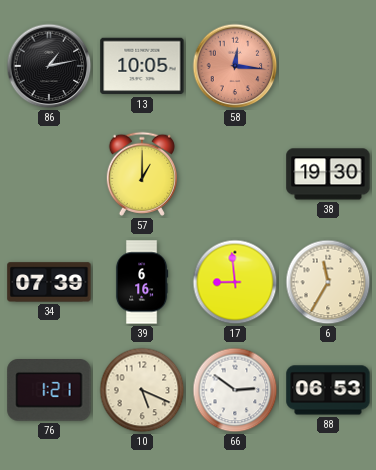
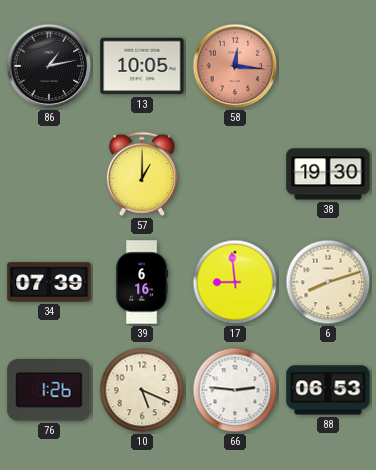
6: 11:35 -> 8:12 (328, 282)
76: 1:21 -> 1:26 (49, 390)
66: 2:51 -> 2:46 (235, 390)
